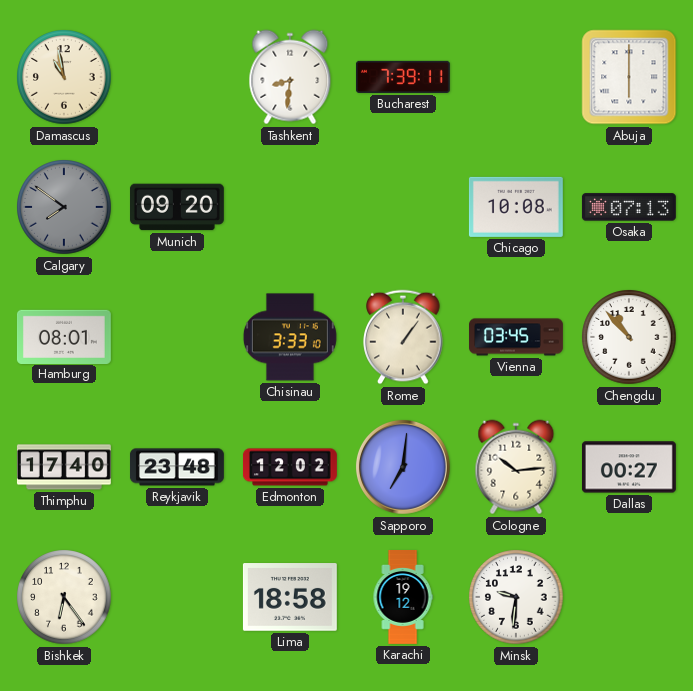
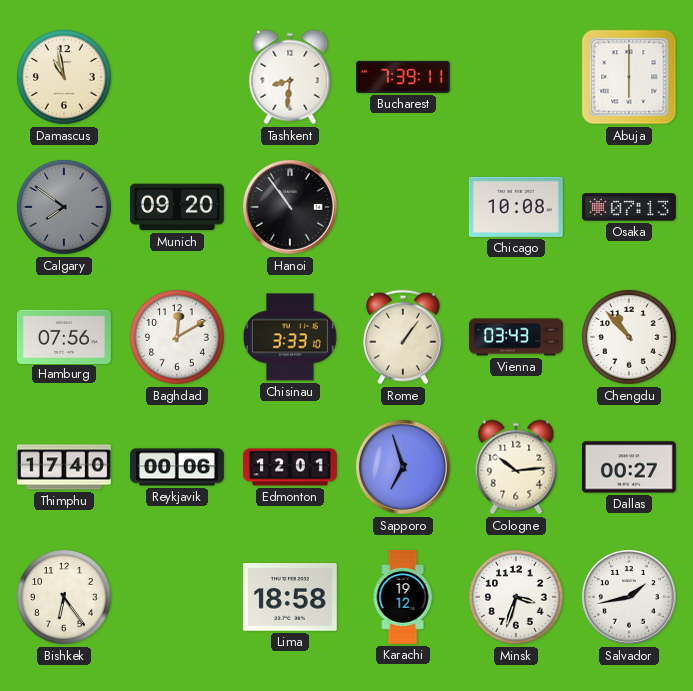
Hanoi: none -> 10:54 (290, 207)
Hamburg: 08:01 -> 07:56 (64, 336)
Baghdad: none -> 12:10 (177, 337)
Vienna: 03:45 -> 03:43 (517, 337)
Reykjavik: 23:48 -> 00:06 (177, 467)
Edmonton: 12:02 -> 12:01 (290, 467)
Sapporo: 7:01 -> 6:57 (403, 467)
Minsk: 9:31 -> 3:33 (516, 597)
Salvador: none -> 1:43 (629, 597)
